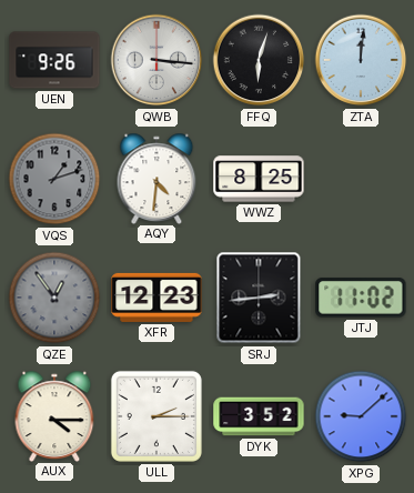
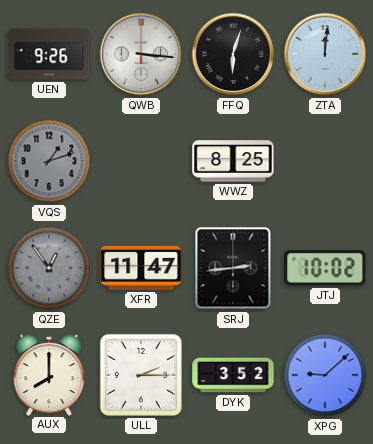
AQY: 4:31 -> none (156, 178)
XFR: 12:23 -> 11:47 (141, 268)
JTJ: 11:02 -> 10:02 (325, 268)
AUX: 4:15 -> 8:00 (49, 374)
